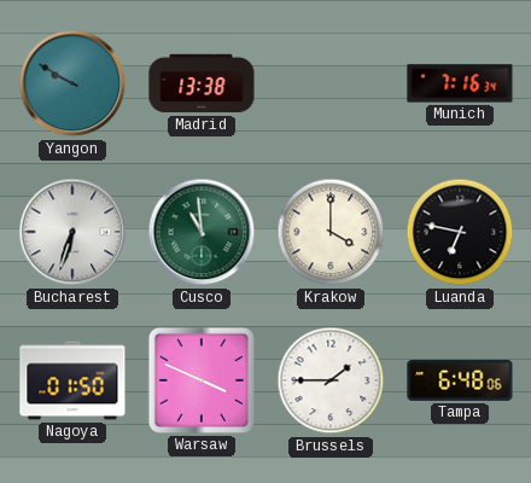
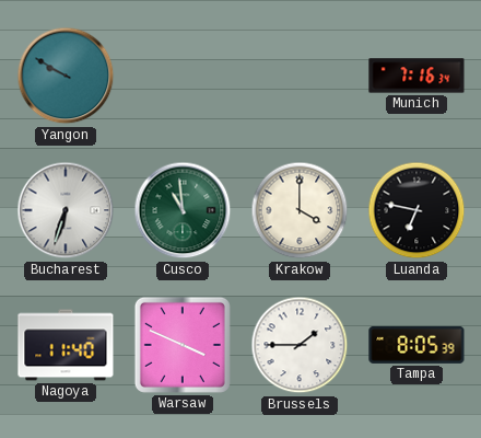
Madrid: 13:38 -> none (202, 83)
Nagoya: 01:50 -> 11:40 (66, 345)
Tampa: 6:48 -> 8:05 (417, 345)
